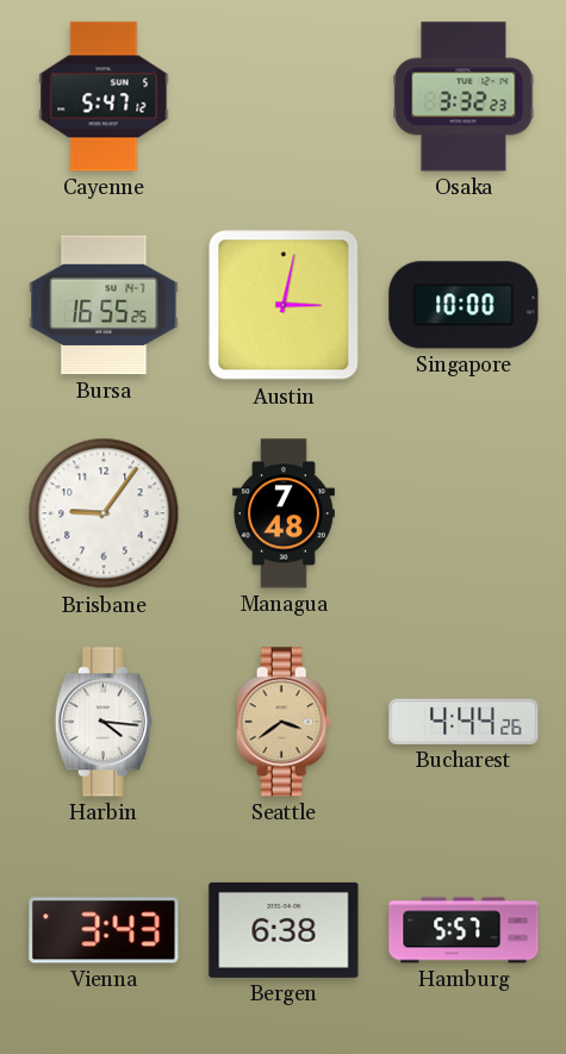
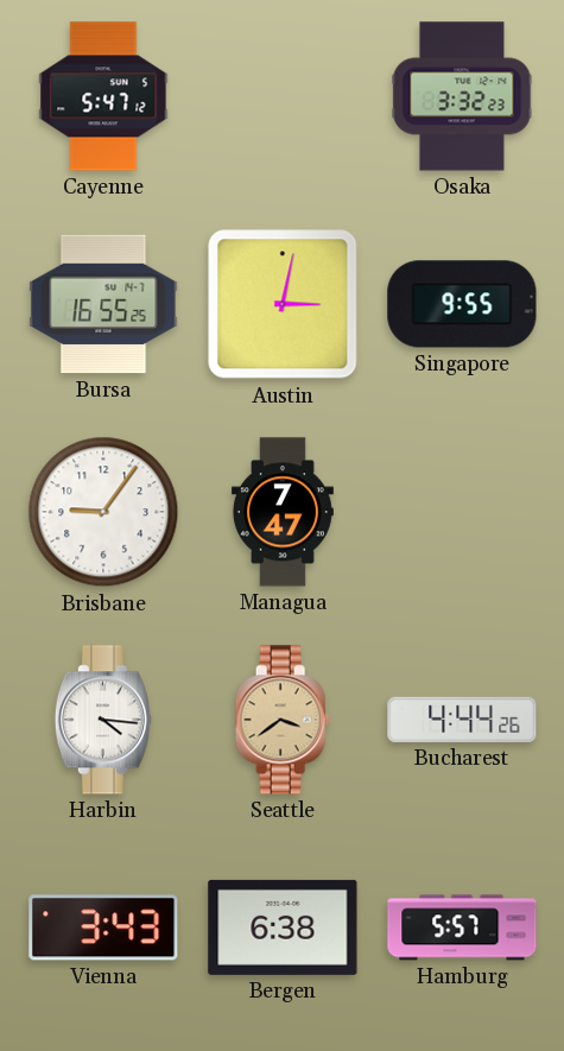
Singapore: 10:00 -> 9:55 (462, 304)
Managua: 7:48 -> 7:47 (283, 512)
